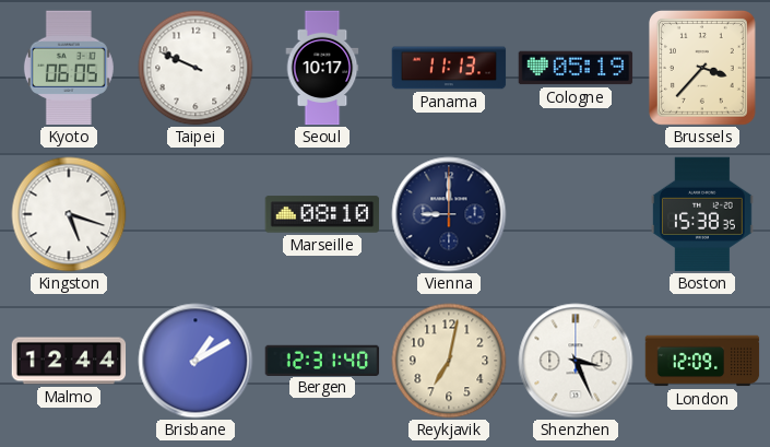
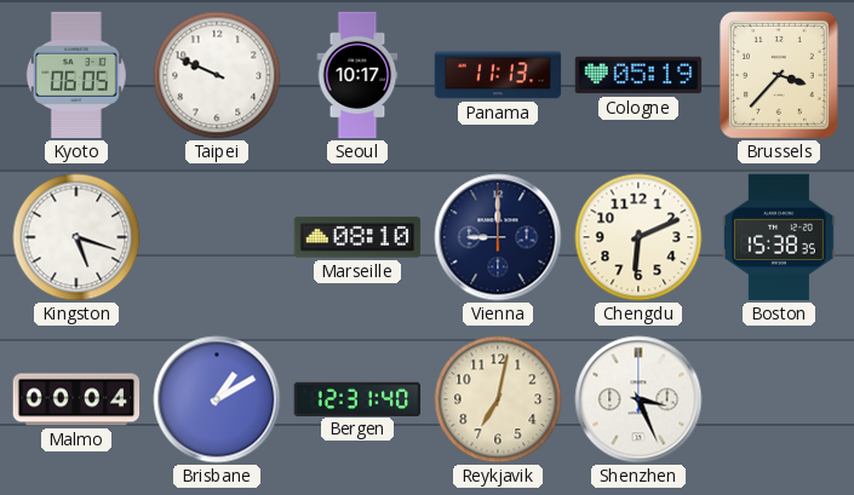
Chengdu: none -> 6:11 (638, 237)
Malmo: 12:44 -> 00:04 (76, 399)
London: 12:09 -> none (702, 361)
